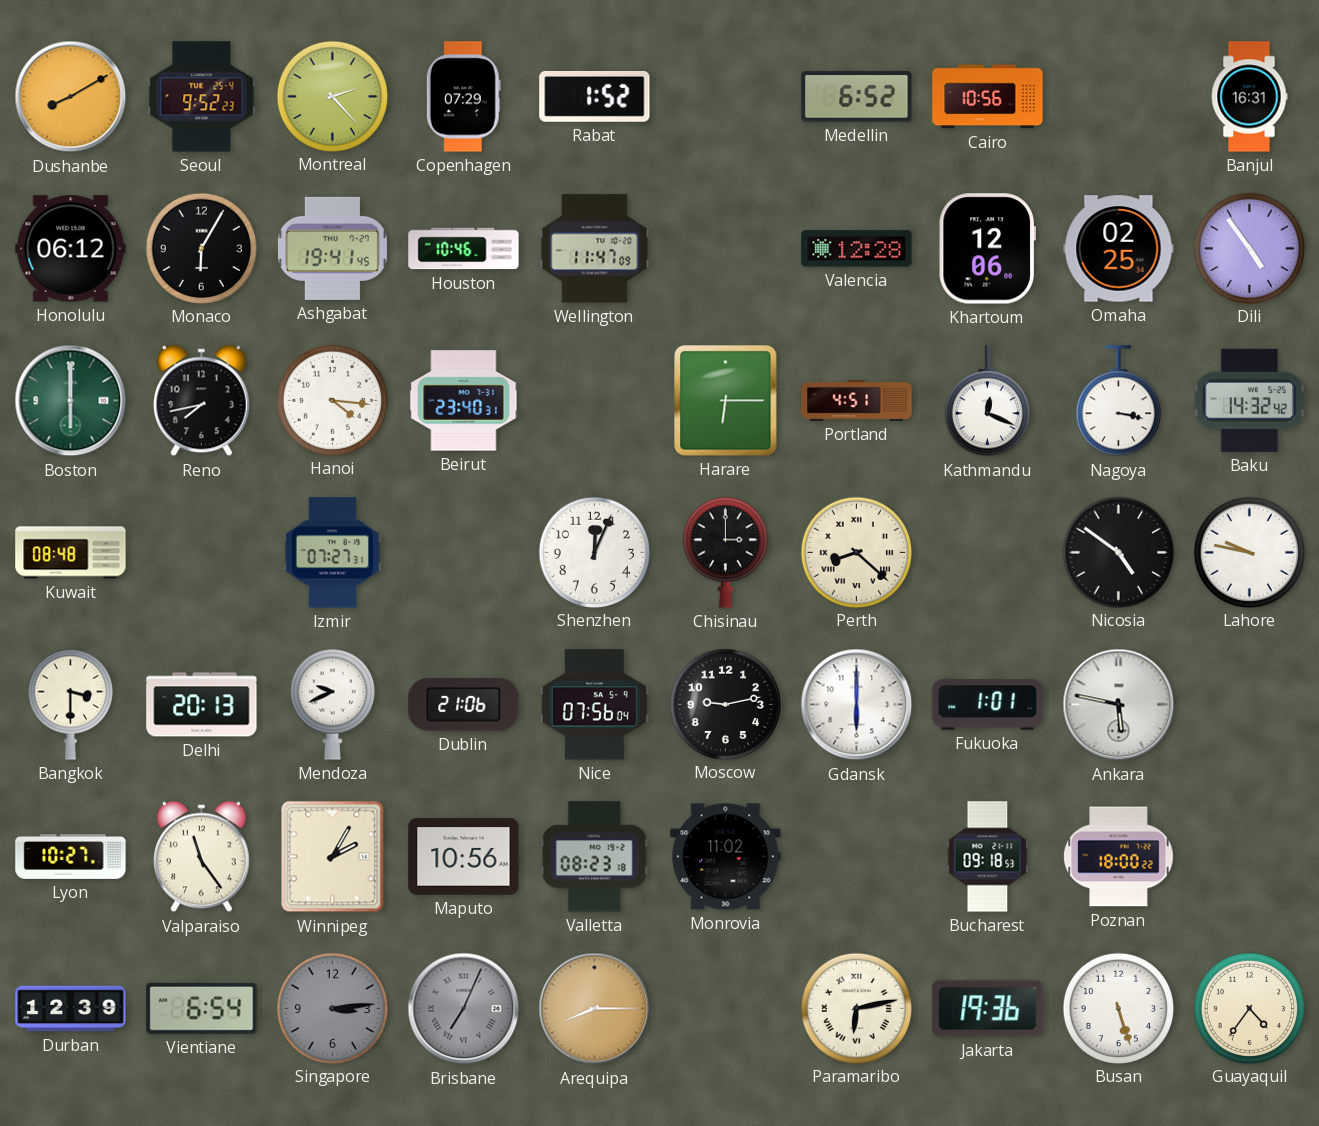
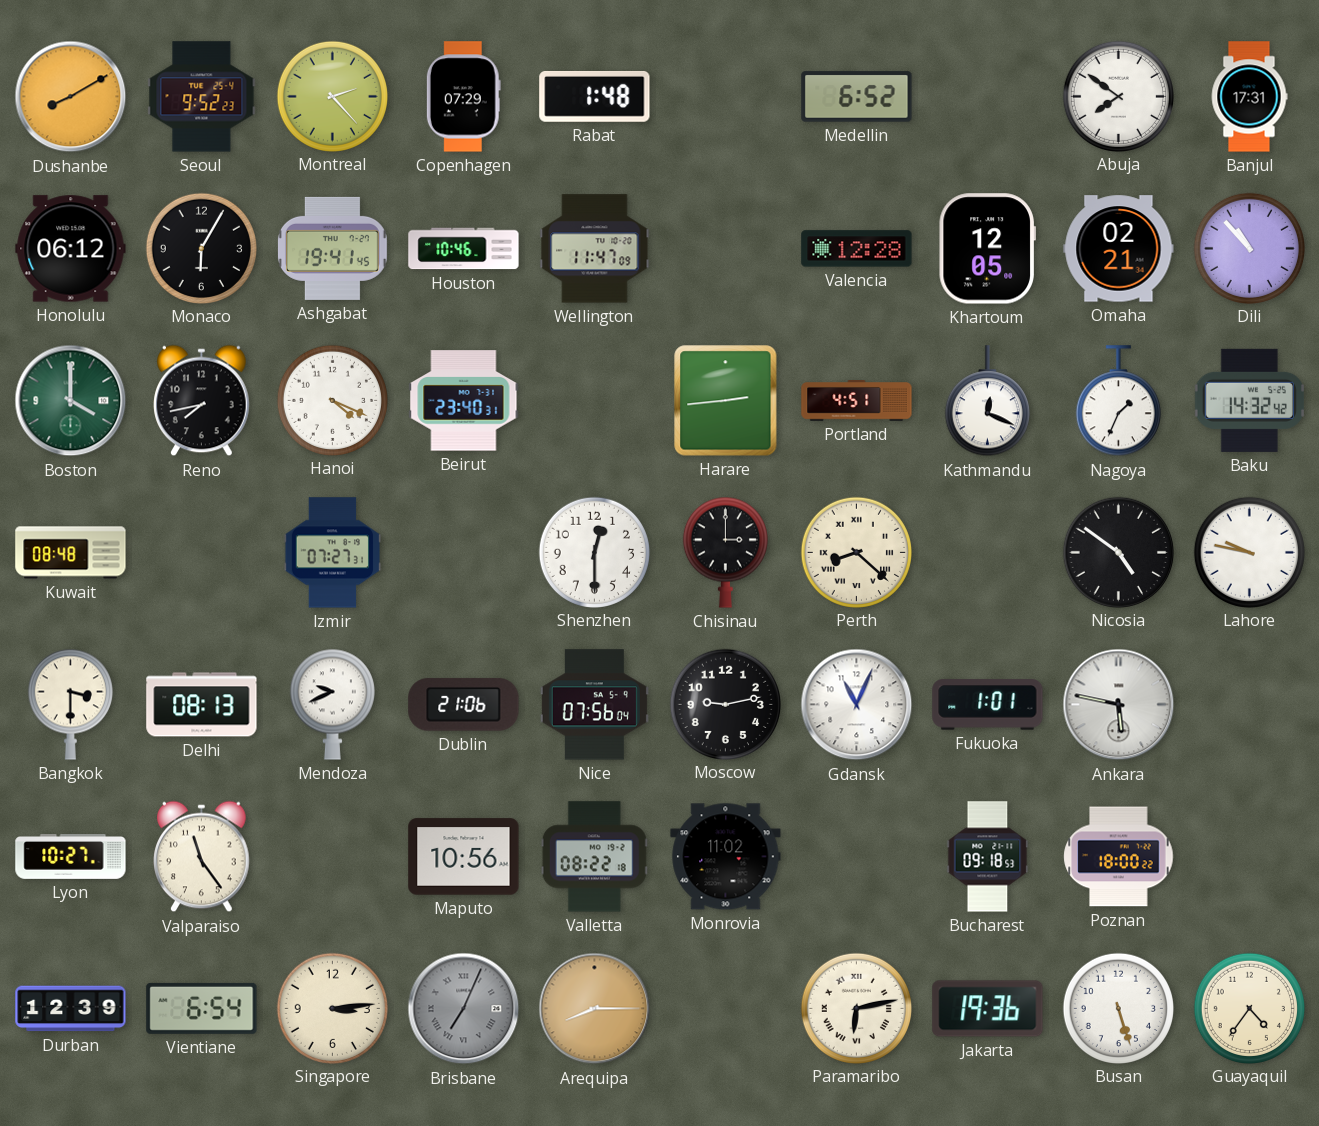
Rabat: 1:52 -> 1:48 (595, 96)
Cairo: 10:56 -> none (988, 97)
Abuja: none -> 7:51 (1118, 96)
Banjul: 16:31 -> 17:31 (1249, 97)
Khartoum: 12:06 -> 12:05 (987, 249)
Omaha: 02:25 -> 02:21 (1119, 249)
Dili: 4:54 -> 10:53 (1249, 248)
Boston: 6:00 -> 4:00 (71, 401)
Hanoi: 4:16 -> 4:19 (332, 400)
Harare: 6:15 -> 2:44 (726, 401)
Nagoya: 3:17 -> 1:34 (1118, 401)
Shenzhen: 12:04 -> 12:30 (594, 552)
Delhi: 20:13 -> 08:13 (202, 705)
Gdansk: 6:00 -> 11:04 (857, 705)
Winnipeg: 2:05 -> none (333, 857)
Valletta: 08:23 -> 08:22 (594, 857)
Singapore dial: grey -> cream (332, 1008)
